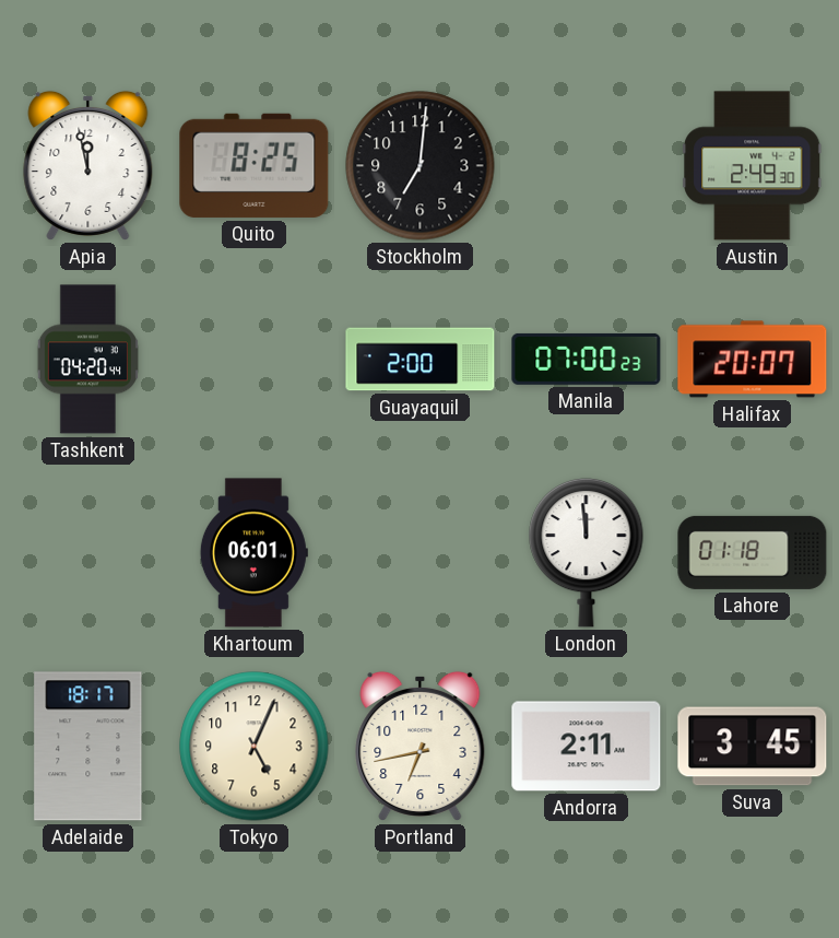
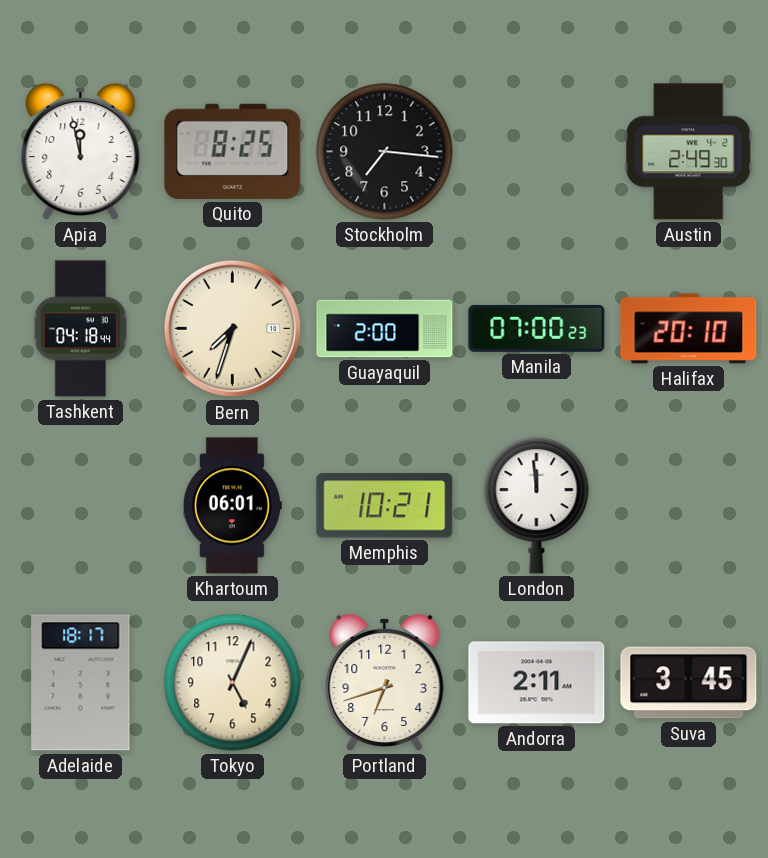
Stockholm: 7:01 -> 7:16 (385, 152)
Tashkent: 04:20 -> 04:18 (80, 329)
Bern: none -> 7:33 (233, 329)
Halifax: 20:07 -> 20:10 (689, 329)
Memphis: none -> 10:21 (385, 506)
Lahore: 01:18 -> none (753, 552)
Portland: 6:43 -> 6:42 (385, 682)
